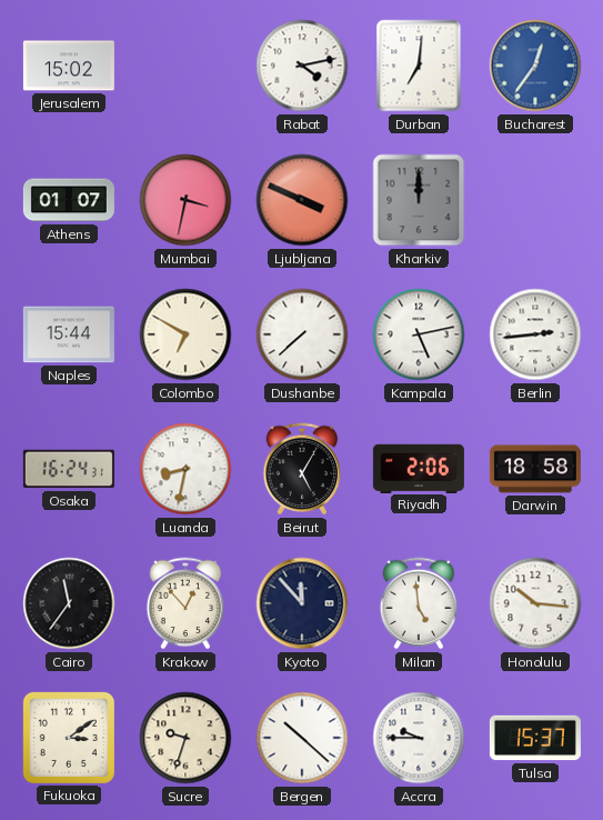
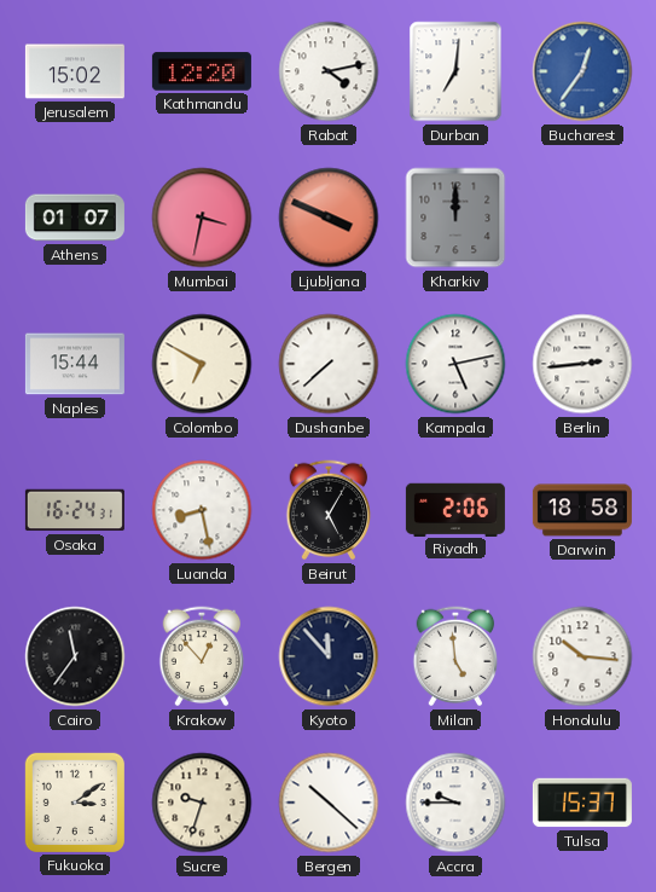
Kathmandu: none -> 12:20 (202, 71)
Luanda: 8:32 -> 8:28 (202, 510)
